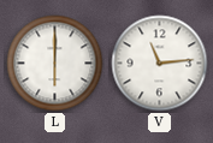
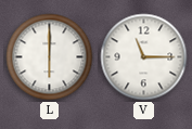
V: 11:14 -> 11:15 (144, 57)
